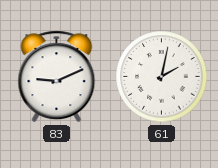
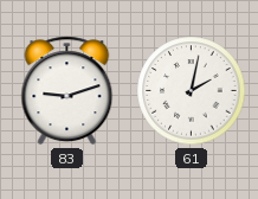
83: 9:11 -> 9:12 (67, 91)
